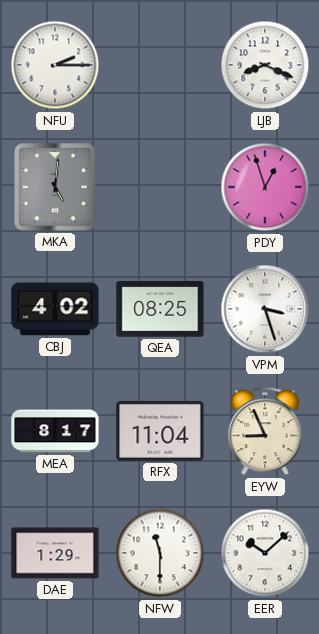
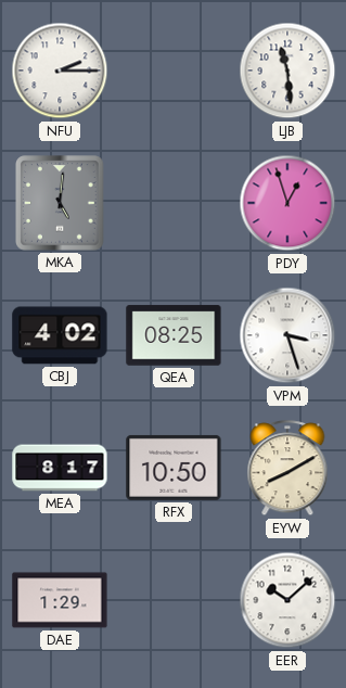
LJB: 8:19 -> 11:29 (287, 71)
RFX: 11:04 -> 10:50 (174, 468)
EYW: 8:56 -> 8:10 (287, 469)
NFW: 11:30 -> none (160, 553)
